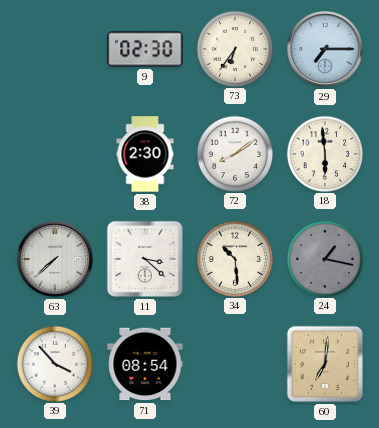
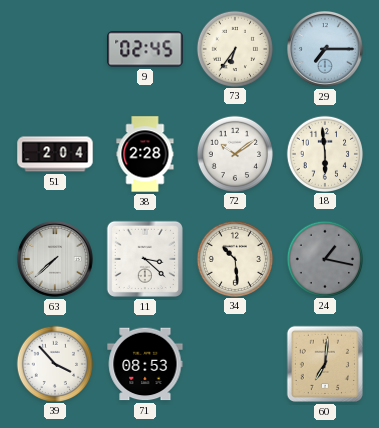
9: 02:30 -> 02:45 (145, 49)
51: none -> 2:04 (55, 154)
38: 2:30 -> 2:28 (145, 154)
72: 8:09 -> 10:09 (234, 153)
71: 08:54 -> 08:53 (145, 364)
